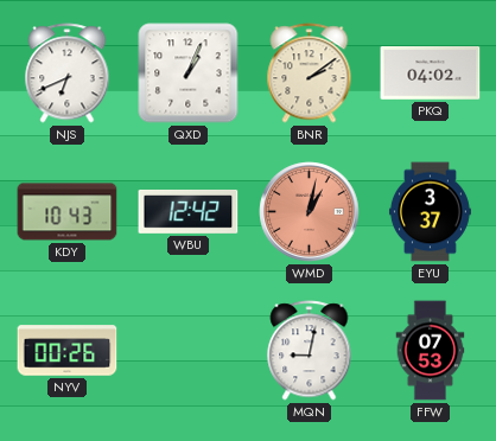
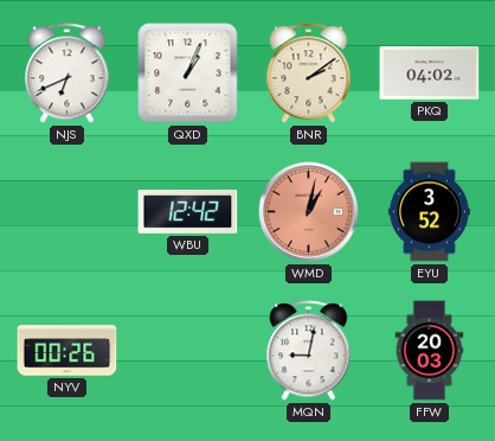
KDY: 10:43 -> none (68, 212)
EYU: 3:37 -> 3:52 (429, 212)
FFW: 07:53 -> 20:03 (430, 351)
